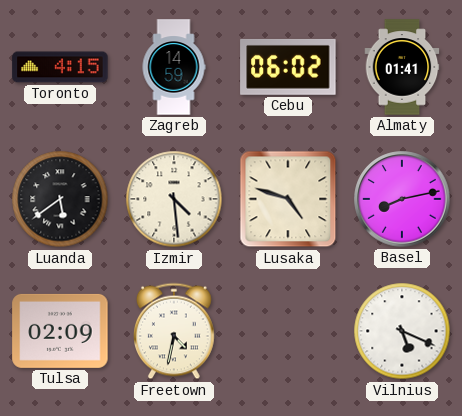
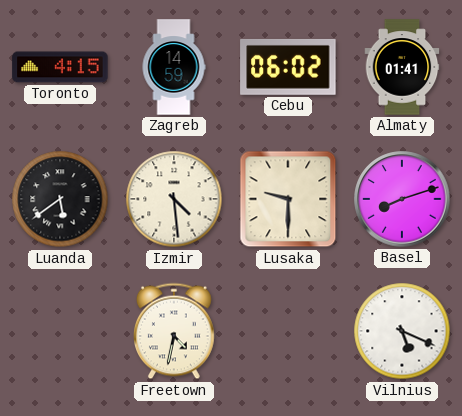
Lusaka: 4:48 -> 9:30 (288, 199)
Basel: 8:13 -> 8:12 (402, 199)
Tulsa: 02:09 -> none (60, 331)
